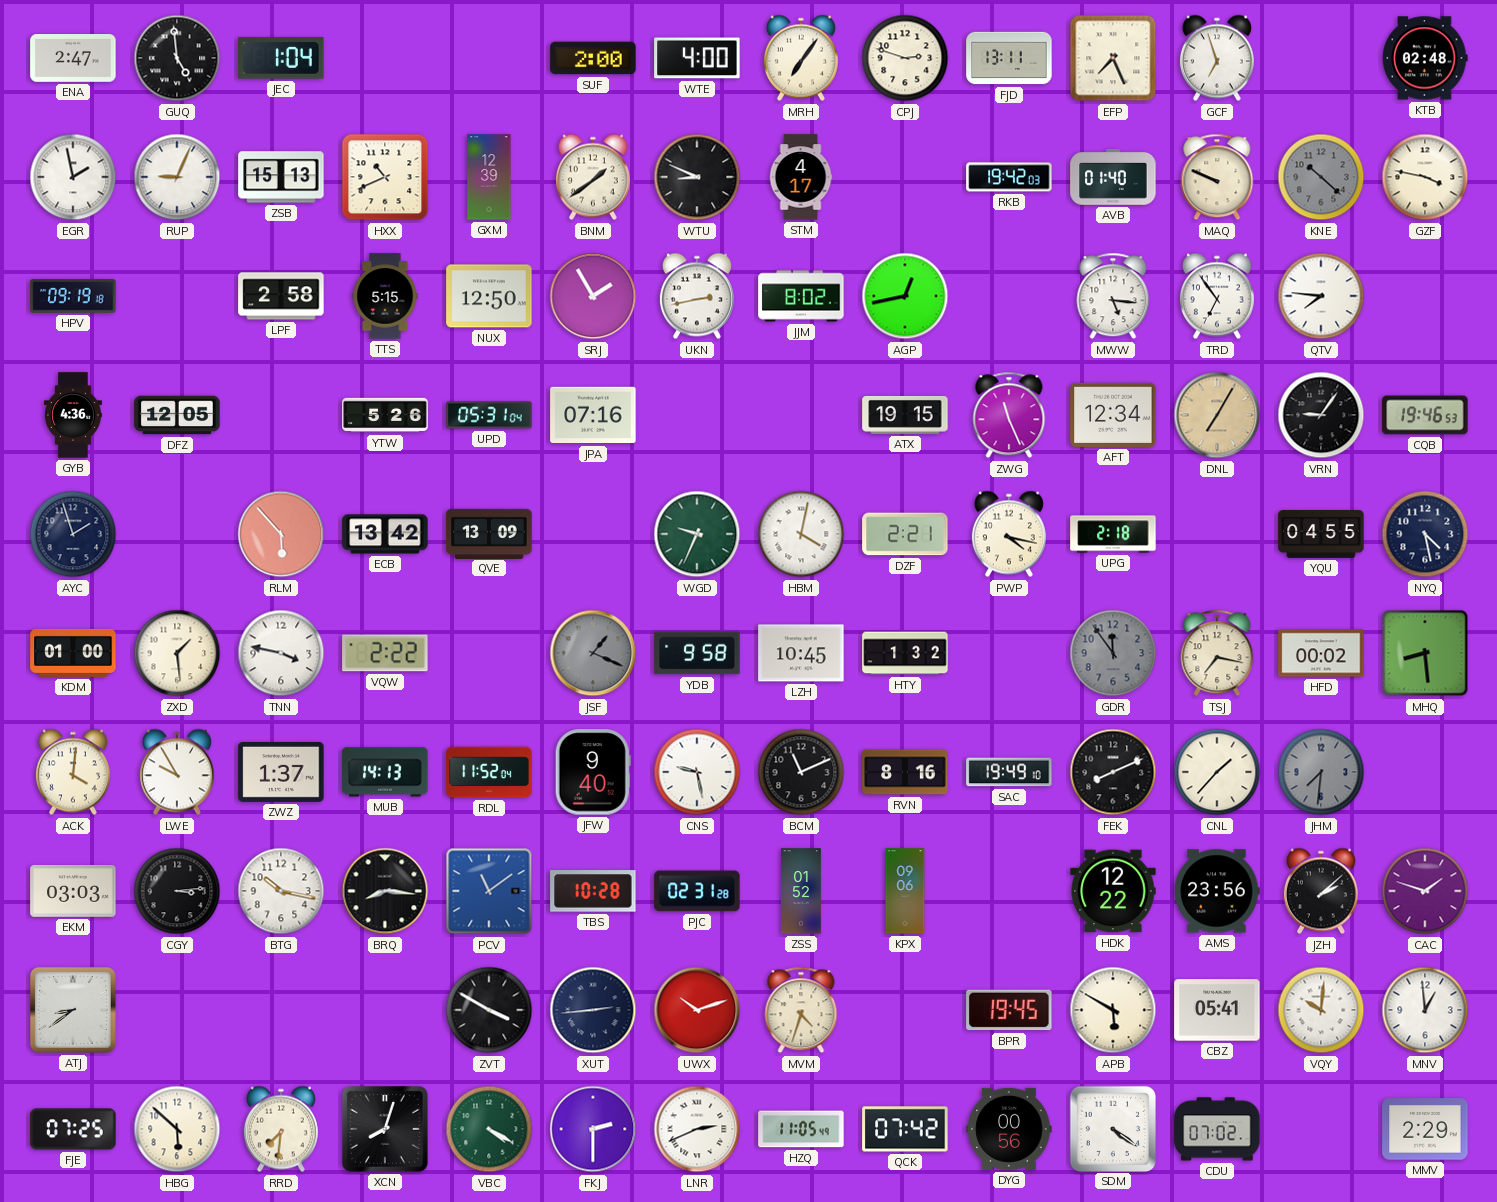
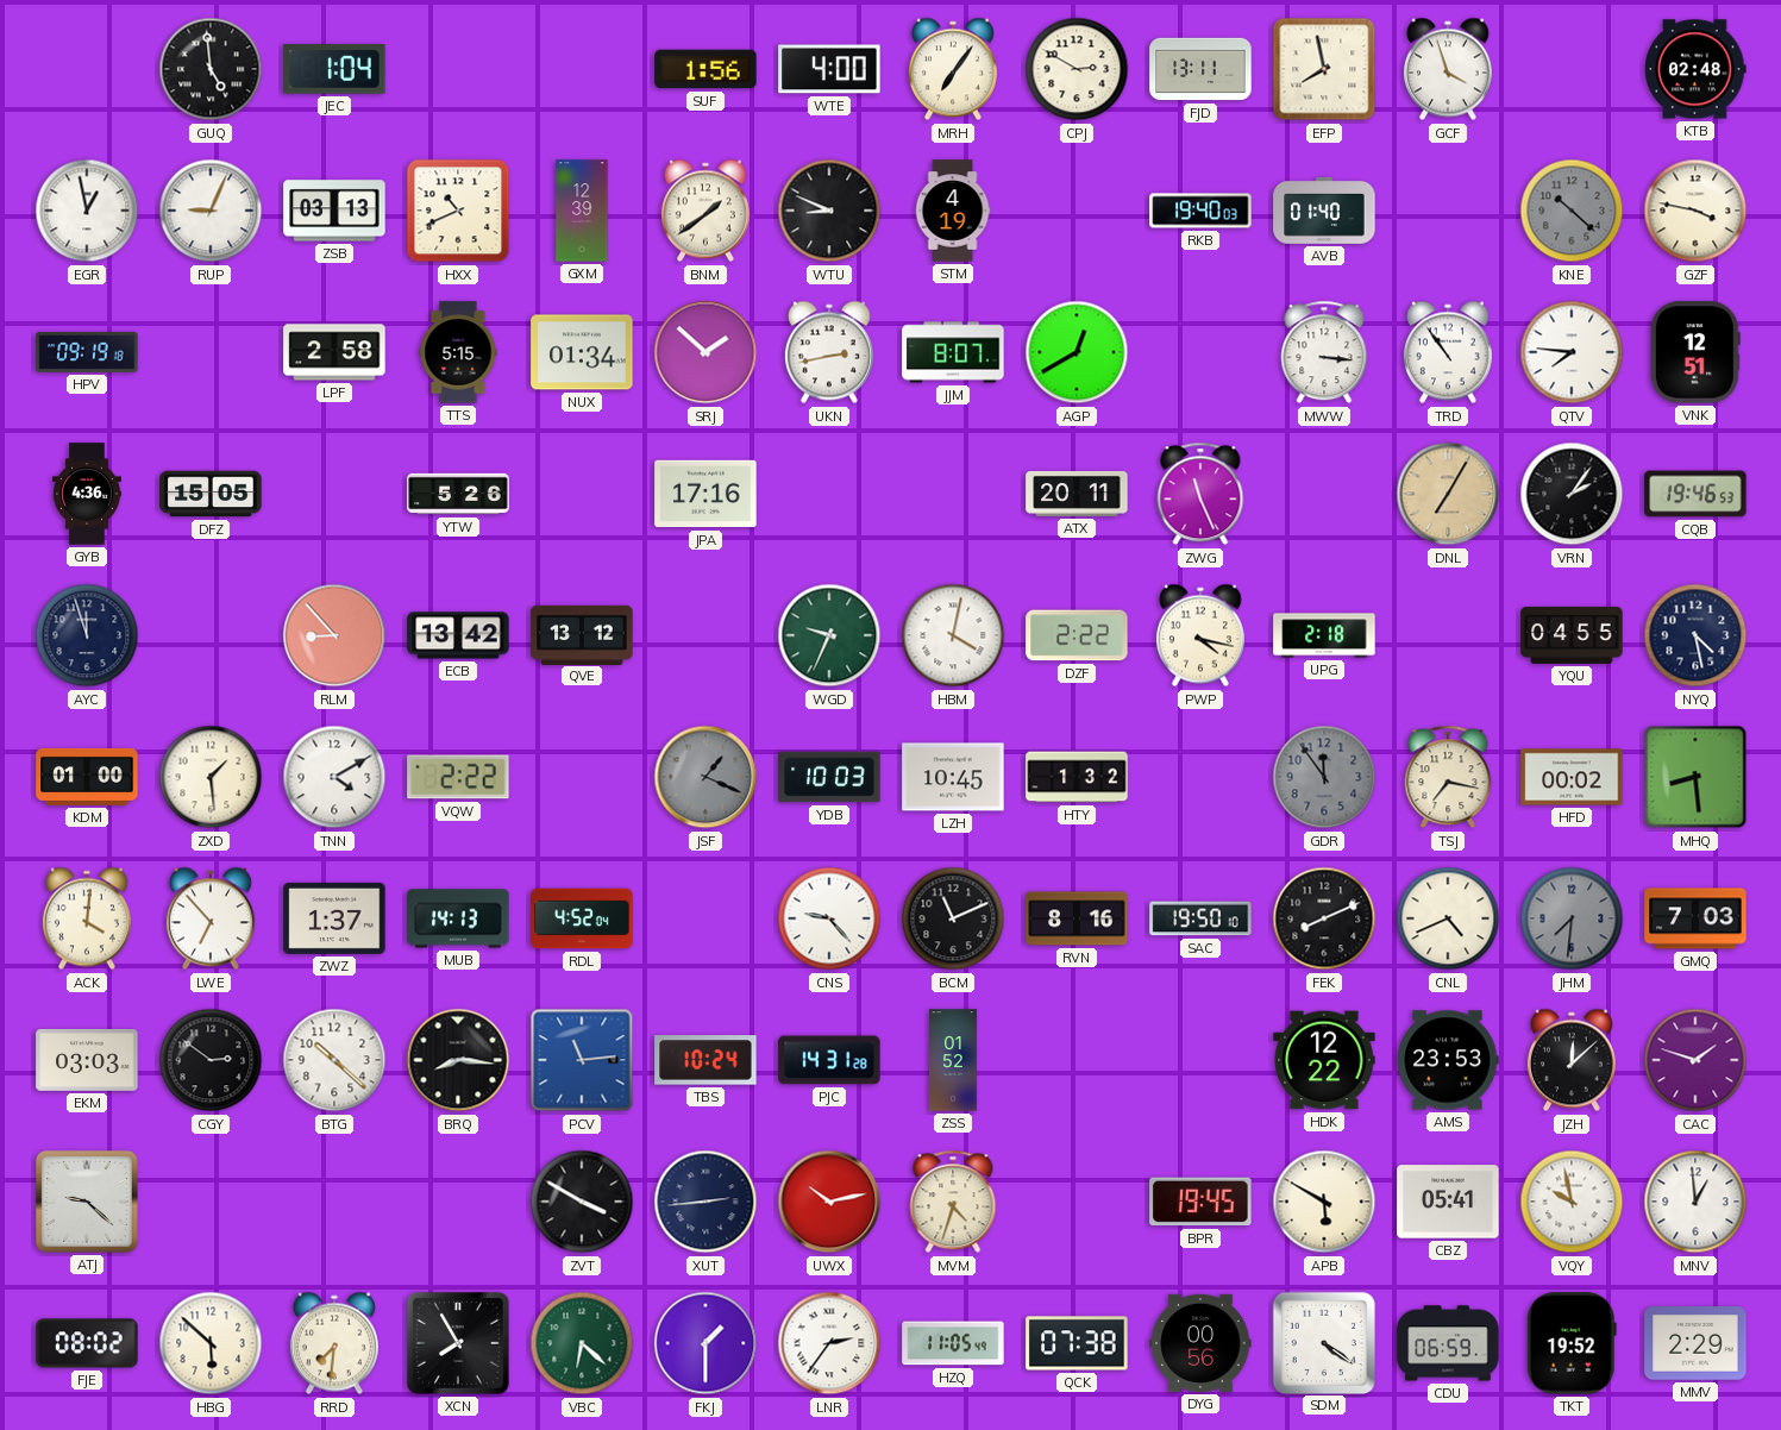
ENA: 2:47 -> none (73, 59)
SUF: 2:00 -> 1:56 (705, 69)
CPJ: 2:48 -> 2:50 (1077, 69)
EFP: 7:26 -> 7:58 (1324, 69)
GCF: 6:57 -> 3:57 (1448, 69)
EGR: 1:58 -> 12:58 (87, 211)
ZSB: 15:13 -> 03:13 (334, 211)
STM: 4:17 -> 4:19 (953, 211)
RKB: 19:42 -> 19:40 (1200, 211)
MAQ: 9:49 -> none (1217, 177)
NUX: 12:50 -> 01:34 (582, 352)
SRJ: 1:55 -> 1:52 (705, 352)
JJM: 8:02 -> 8:07 (953, 352)
AGP: 12:43 -> 12:40 (1077, 352)
MWW: 5:16 -> 3:16 (1324, 352)
TRD: 6:54 -> 10:54 (1448, 352)
VNK: none -> 12:51 (1695, 352)
DFZ: 12:05 -> 15:05 (211, 494)
UPD: 05:31 -> none (489, 415)
JPA: 07:16 -> 17:16 (705, 494)
ATX: 19:15 -> 20:11 (1077, 494)
AFT: 12:34 -> none (1113, 415)
VRN: 9:06 -> 2:06 (1572, 494)
AYC: 1:57 -> 11:57 (87, 635)
RLM: 5:53 -> 8:53 (334, 635)
QVE: 13:09 -> 13:12 (582, 634)
DZF: 2:21 -> 2:22 (1077, 635)
TNN: 3:47 -> 4:10 (334, 777)
YDB: 9:58 -> 10:03 (829, 777)
LWE: 9:55 -> 6:53 (211, 918)
RDL: 11:52 -> 4:52 (582, 918)
JFW: 9:40 -> none (593, 772)
CNS: 9:28 -> 9:23 (829, 918)
SAC: 19:49 -> 19:50 (1200, 918)
CNL: 1:37 -> 4:41 (1448, 918)
GMQ: none -> 7:03 (1695, 918)
CGY: 3:14 -> 2:51 (211, 1060)
BTG: 10:17 -> 10:22 (334, 1060)
PCV: 11:09 -> 11:14 (582, 1060)
TBS: 10:28 -> 10:24 (705, 1060)
PJC: 02:31 -> 14:31 (829, 1060)
KPX: 09:06 -> none (905, 891)
AMS: 23:56 -> 23:53 (1448, 1060)
JZH: 2:08 -> 12:08 (1572, 1060)
ATJ: 8:39 -> 9:22 (87, 1202)
UWX: 10:12 -> 10:13 (829, 1202)
VQY: 10:01 -> 9:58 (1572, 1202)
FJE: 07:25 -> 08:02 (87, 1343)
XCN: 8:03 -> 7:55 (458, 1343)
VBC: 4:20 -> 6:22 (582, 1343)
FKJ: 2:30 -> 1:30 (705, 1343)
LNR: 2:41 -> 2:36 (829, 1343)
QCK: 07:42 -> 07:38 (1077, 1343)
CDU: 07:02 -> 06:59 (1448, 1343)
TKT: none -> 19:52 (1572, 1343)
